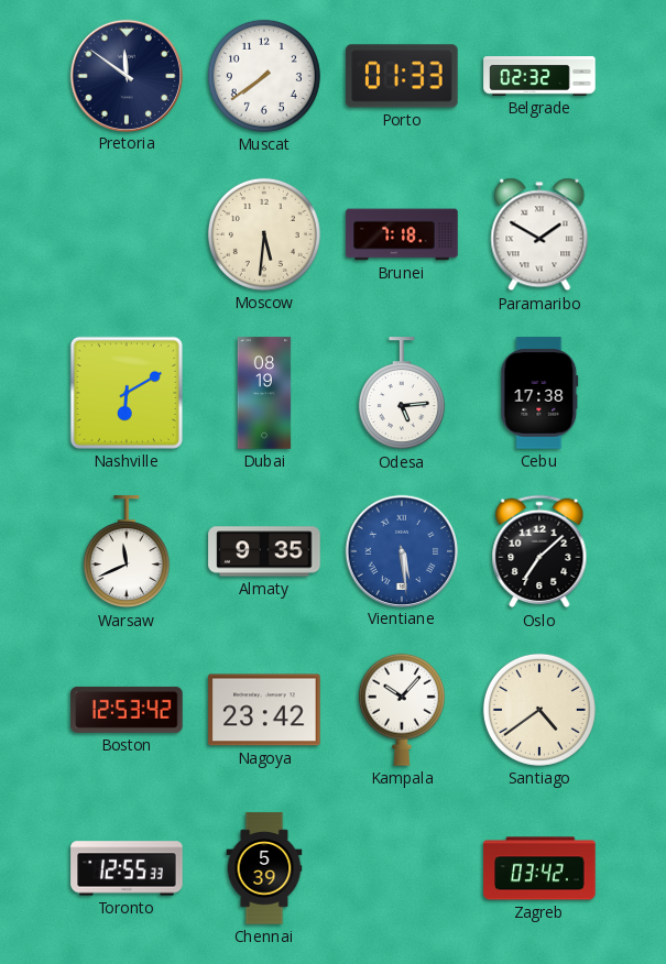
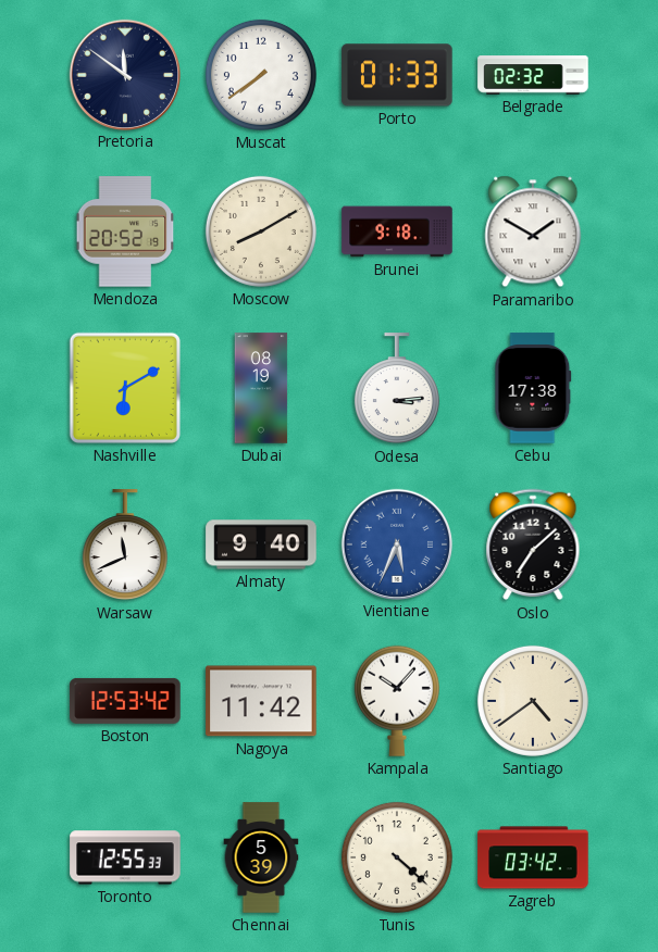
Mendoza: none -> 20:52 (125, 231)
Moscow: 5:31 -> 8:10 (261, 231)
Brunei: 7:18 -> 9:18 (397, 231)
Odesa: 5:14 -> 3:14 (397, 389)
Almaty: 9:35 -> 9:40 (261, 544)
Vientiane: 5:29 -> 5:34 (396, 543)
Nagoya: 23:42 -> 11:42 (261, 701)
Tunis: none -> 4:22 (397, 857)
